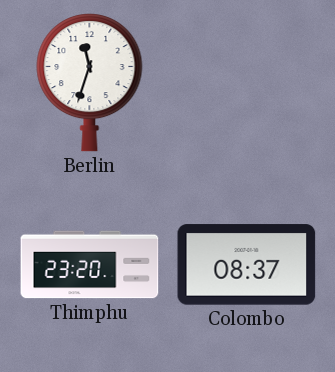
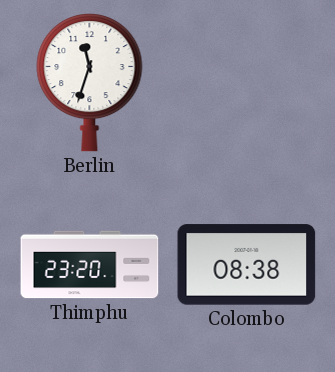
Colombo: 08:37 -> 08:38 (247, 265)
